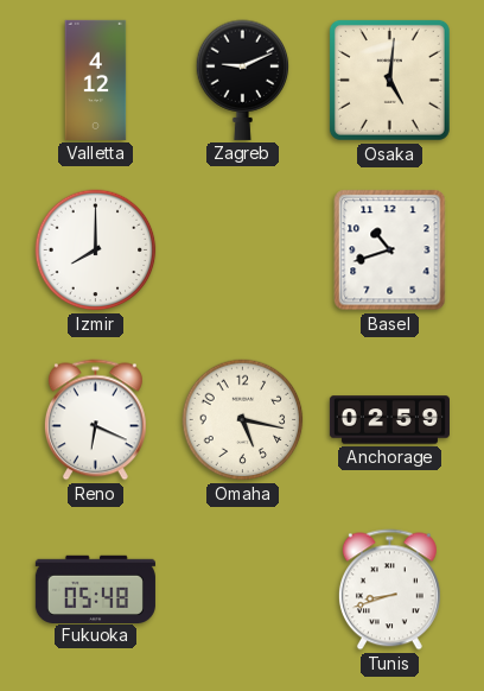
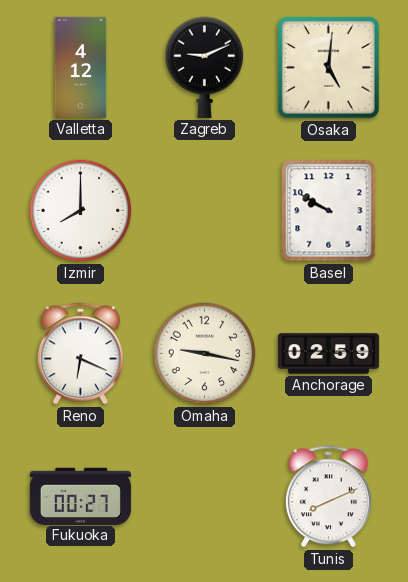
Basel: 10:42 -> 9:50 (329, 211)
Omaha: 5:17 -> 9:17 (205, 354)
Fukuoka: 05:48 -> 00:27 (80, 496)
Tunis: 8:42 -> 8:11 (328, 497)
